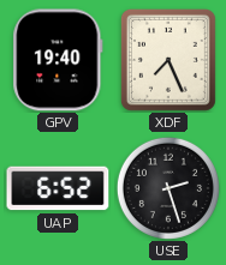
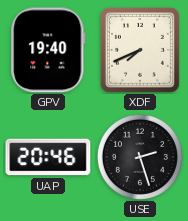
XDF: 7:26 -> 7:41 (140, 50)
UAP: 6:52 -> 20:46 (48, 157)
